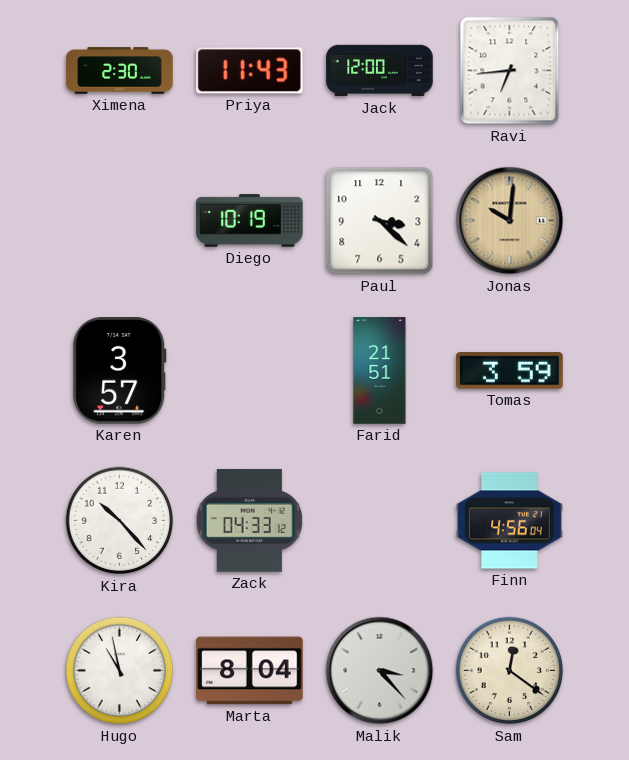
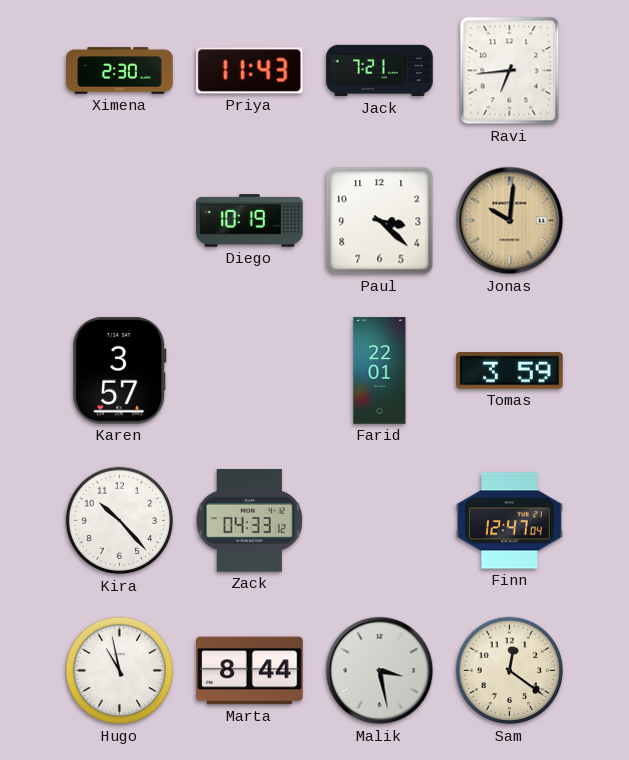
Jack: 12:00 -> 7:21 (380, 71)
Farid: 21:51 -> 22:01 (380, 371)
Finn: 4:56 -> 12:47 (510, 521)
Marta: 8:04 -> 8:44 (250, 671)
Malik: 3:23 -> 3:28 (380, 671)
